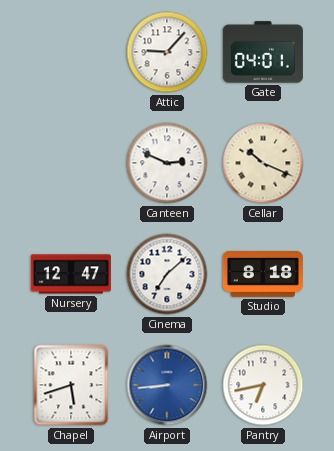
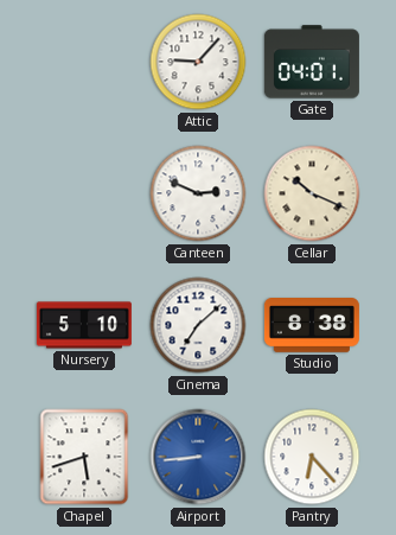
Nursery: 12:47 -> 5:10 (84, 325)
Studio: 8:18 -> 8:38 (312, 326)
Pantry: 6:43 -> 6:23 (312, 457)
